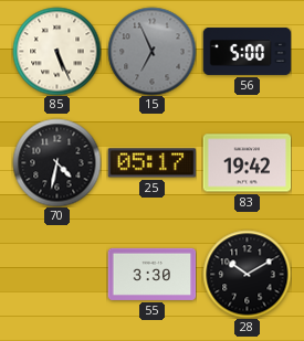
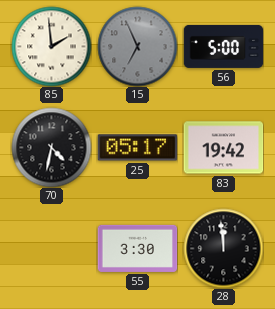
85: 5:26 -> 1:59 (51, 46)
28: 10:10 -> 11:59 (223, 248)
